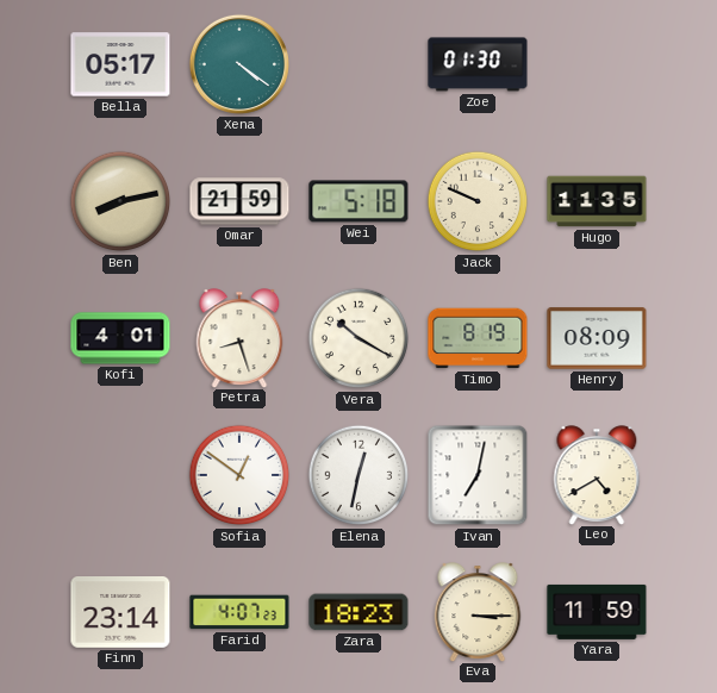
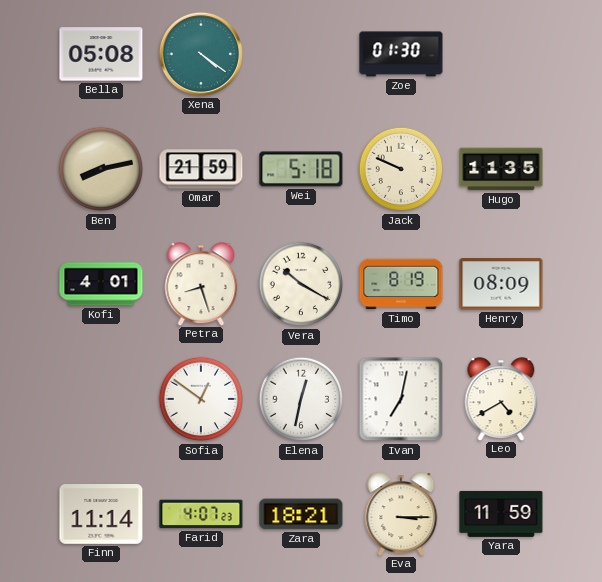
Bella: 05:17 -> 05:08 (101, 54)
Finn: 23:14 -> 11:14 (101, 515)
Zara: 18:23 -> 18:21 (301, 514)
